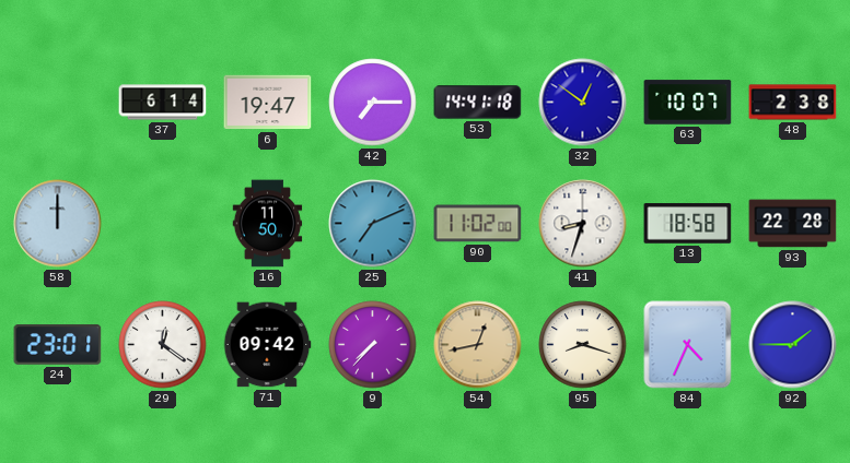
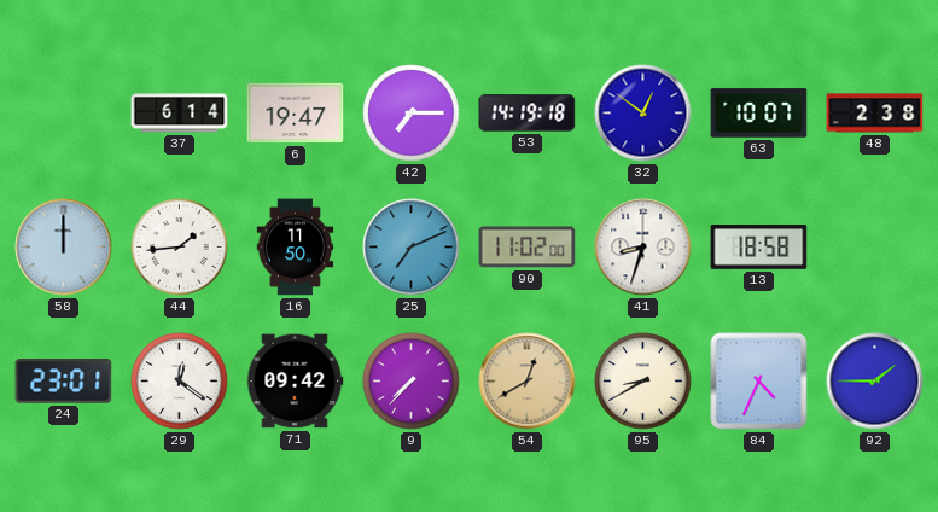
53: 14:41 -> 14:19 (528, 114)
44: none -> 1:44 (180, 248)
93: 22:28 -> none (793, 224)
54: 12:43 -> 12:40 (528, 382)
95: 8:18 -> 8:40 (643, 382)
